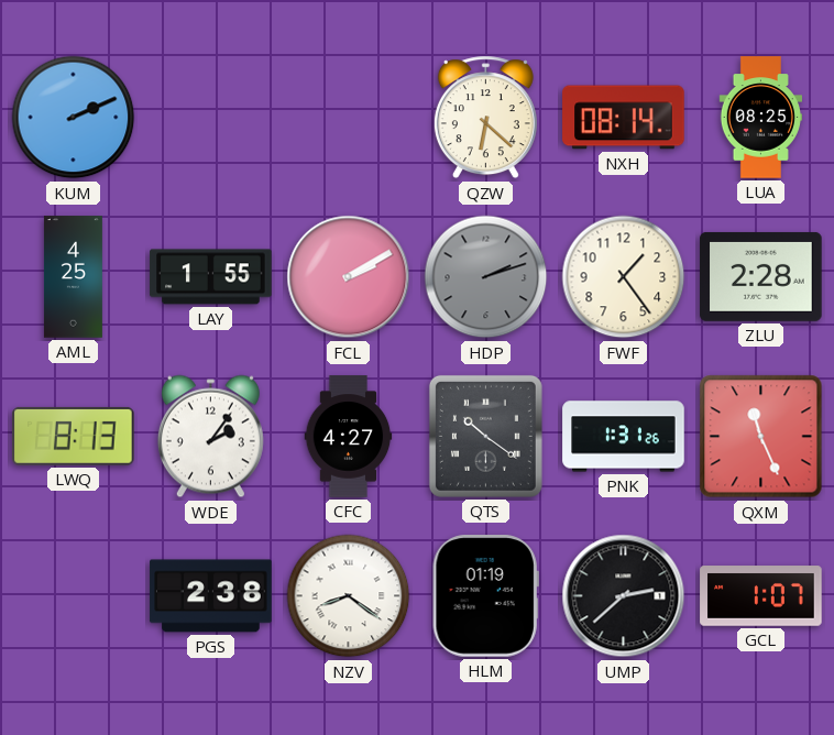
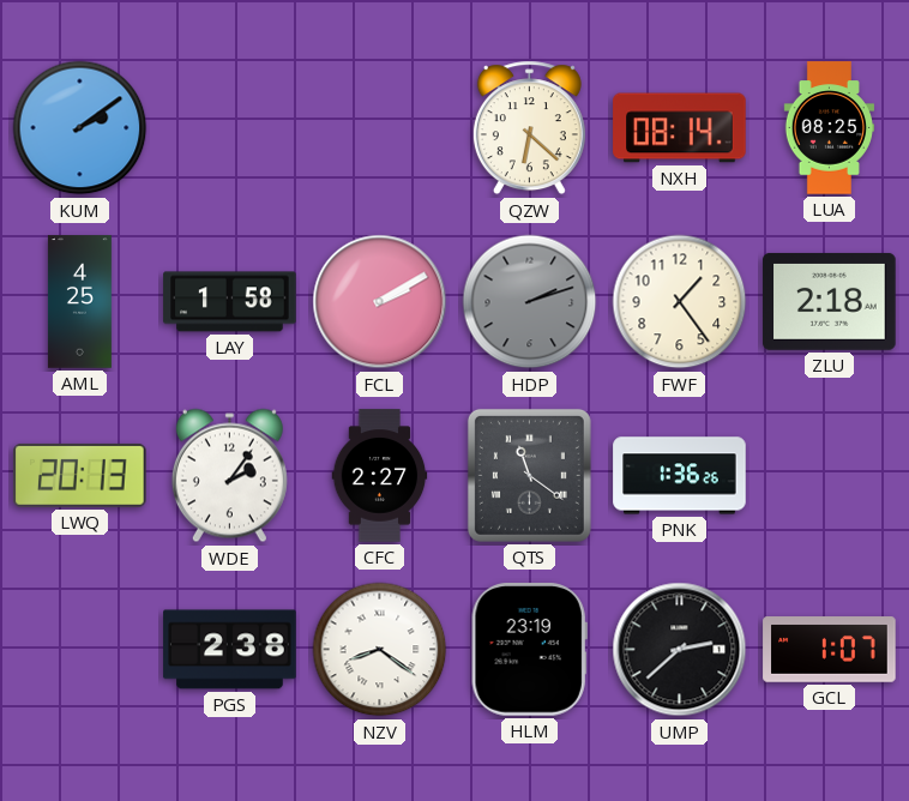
KUM: 2:11 -> 2:09 (80, 128)
LAY: 1:55 -> 1:58 (230, 302)
ZLU: 2:28 -> 2:18 (830, 301)
LWQ: 8:13 -> 20:13 (80, 475)
CFC: 4:27 -> 2:27 (380, 476)
QTS: 10:21 -> 11:21 (529, 475)
PNK: 1:31 -> 1:36 (680, 476)
QXM: 11:26 -> none (761, 437)
HLM: 01:19 -> 23:19 (529, 650)
